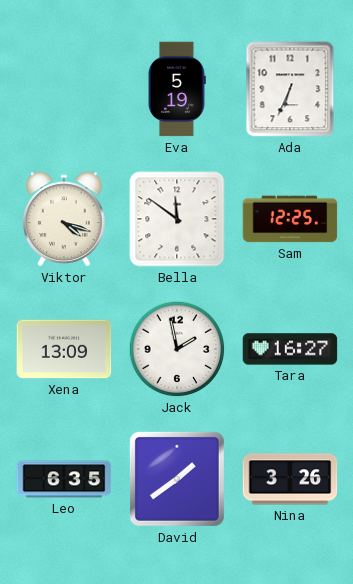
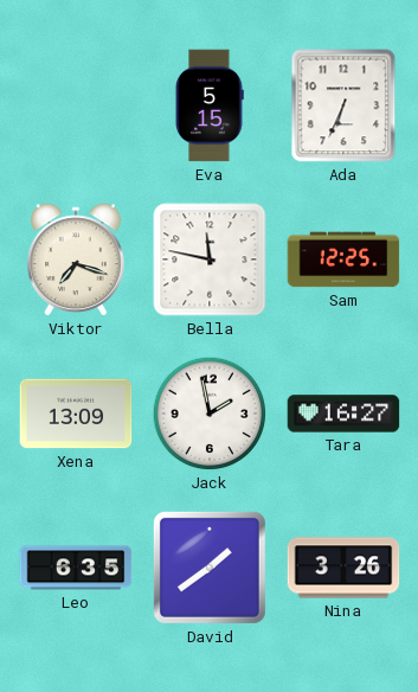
Eva: 5:19 -> 5:15 (210, 105)
Viktor: 4:18 -> 7:18 (77, 259)
Bella: 11:51 -> 11:47 (210, 259)
